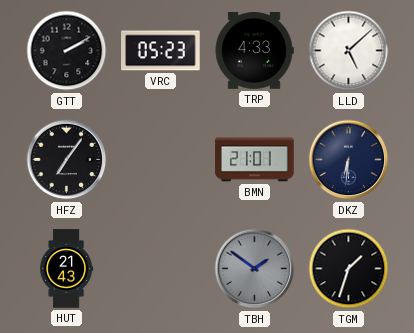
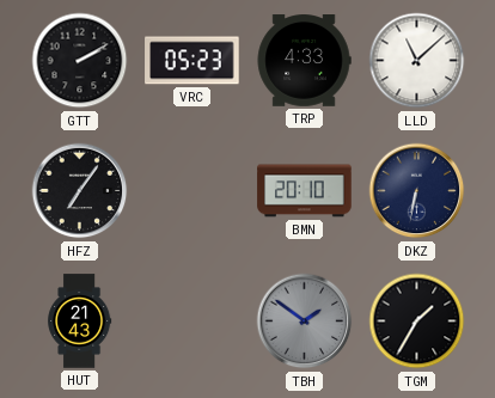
LLD: 5:08 -> 11:08 (417, 61)
BMN: 21:01 -> 20:10 (305, 191)
DKZ: 6:31 -> 6:32 (417, 191)
TGM: 1:33 -> 1:35 (417, 322)
